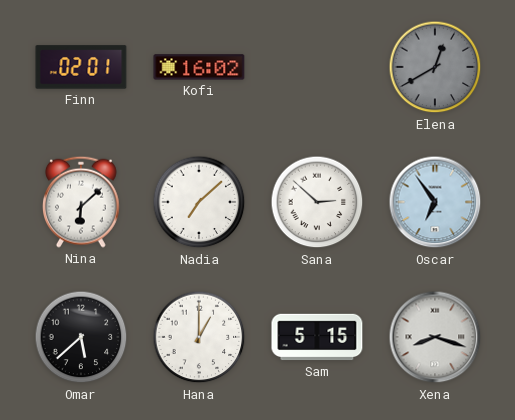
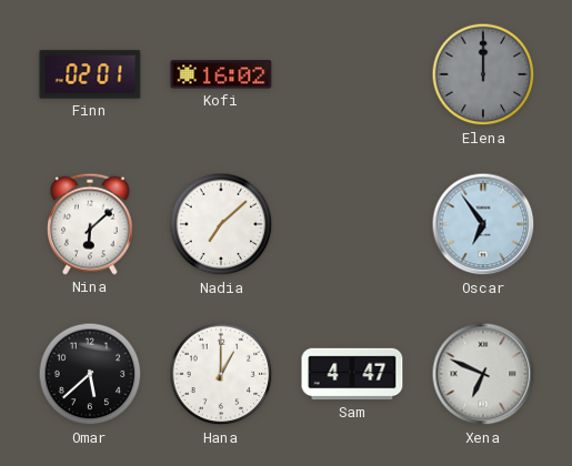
Elena: 12:40 -> 12:00 (483, 74)
Sana: 2:52 -> none (317, 202)
Sam: 5:15 -> 4:47 (352, 374)
Xena: 8:18 -> 6:49 (483, 374)
